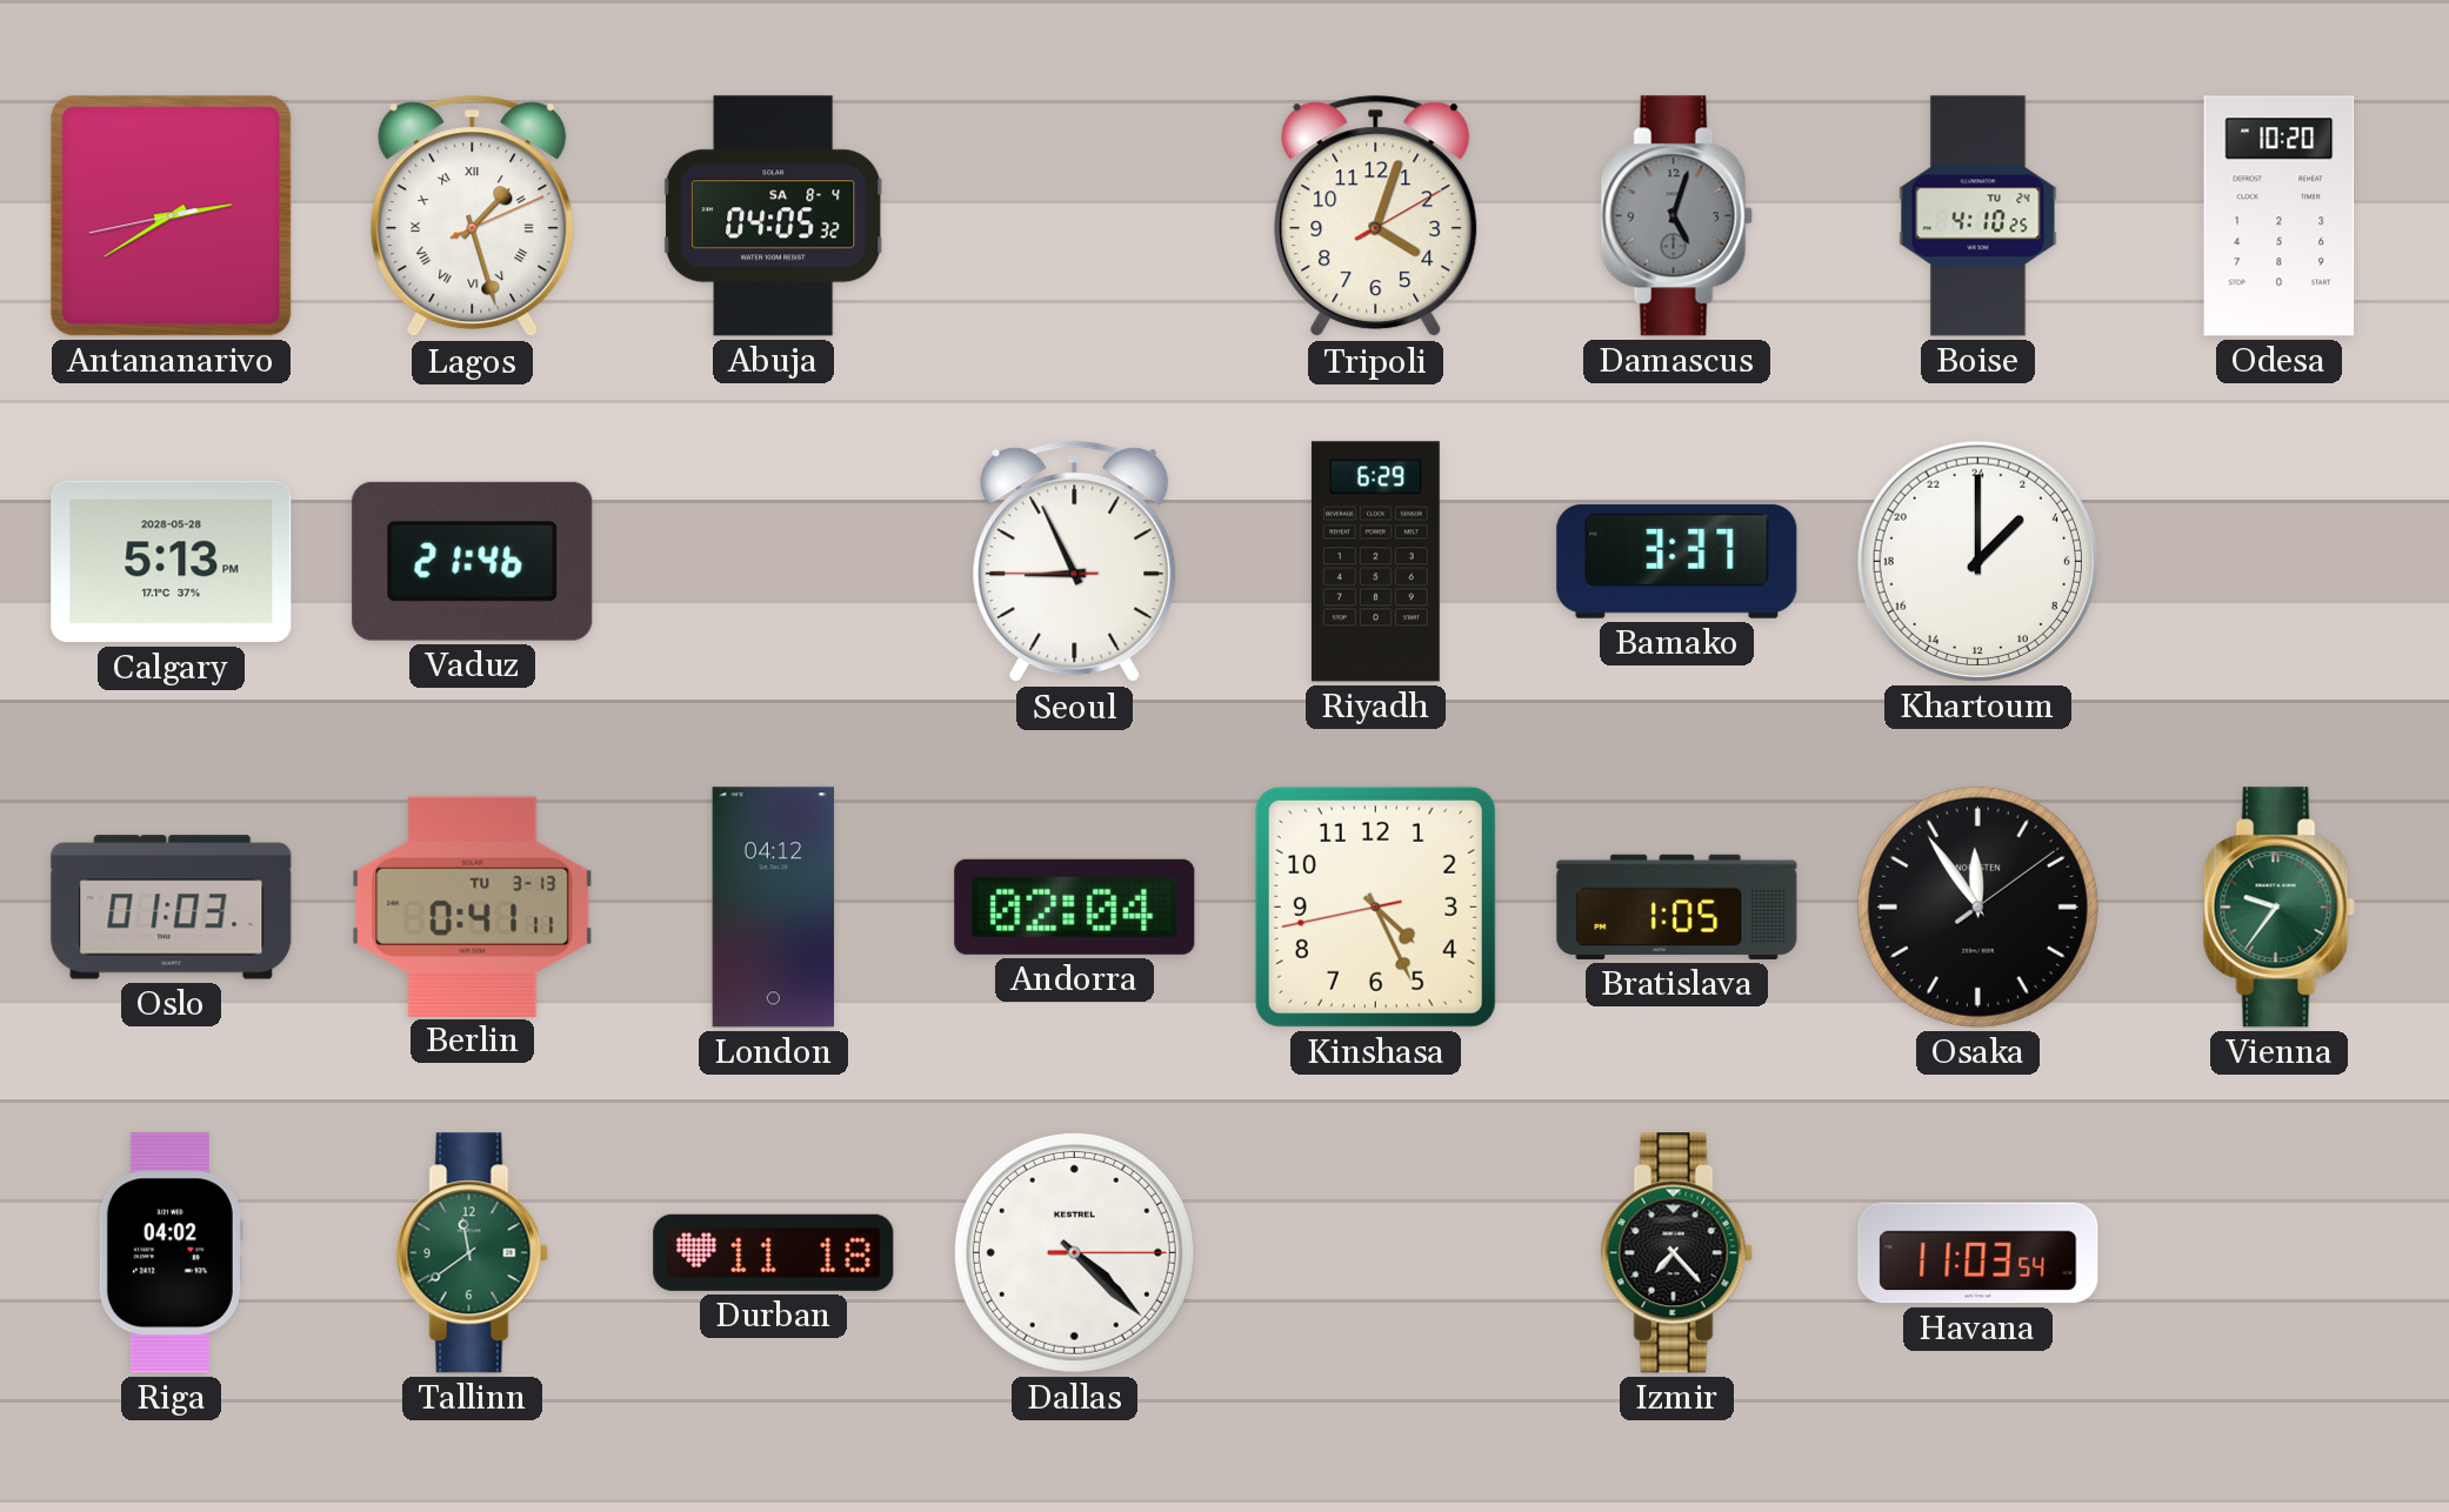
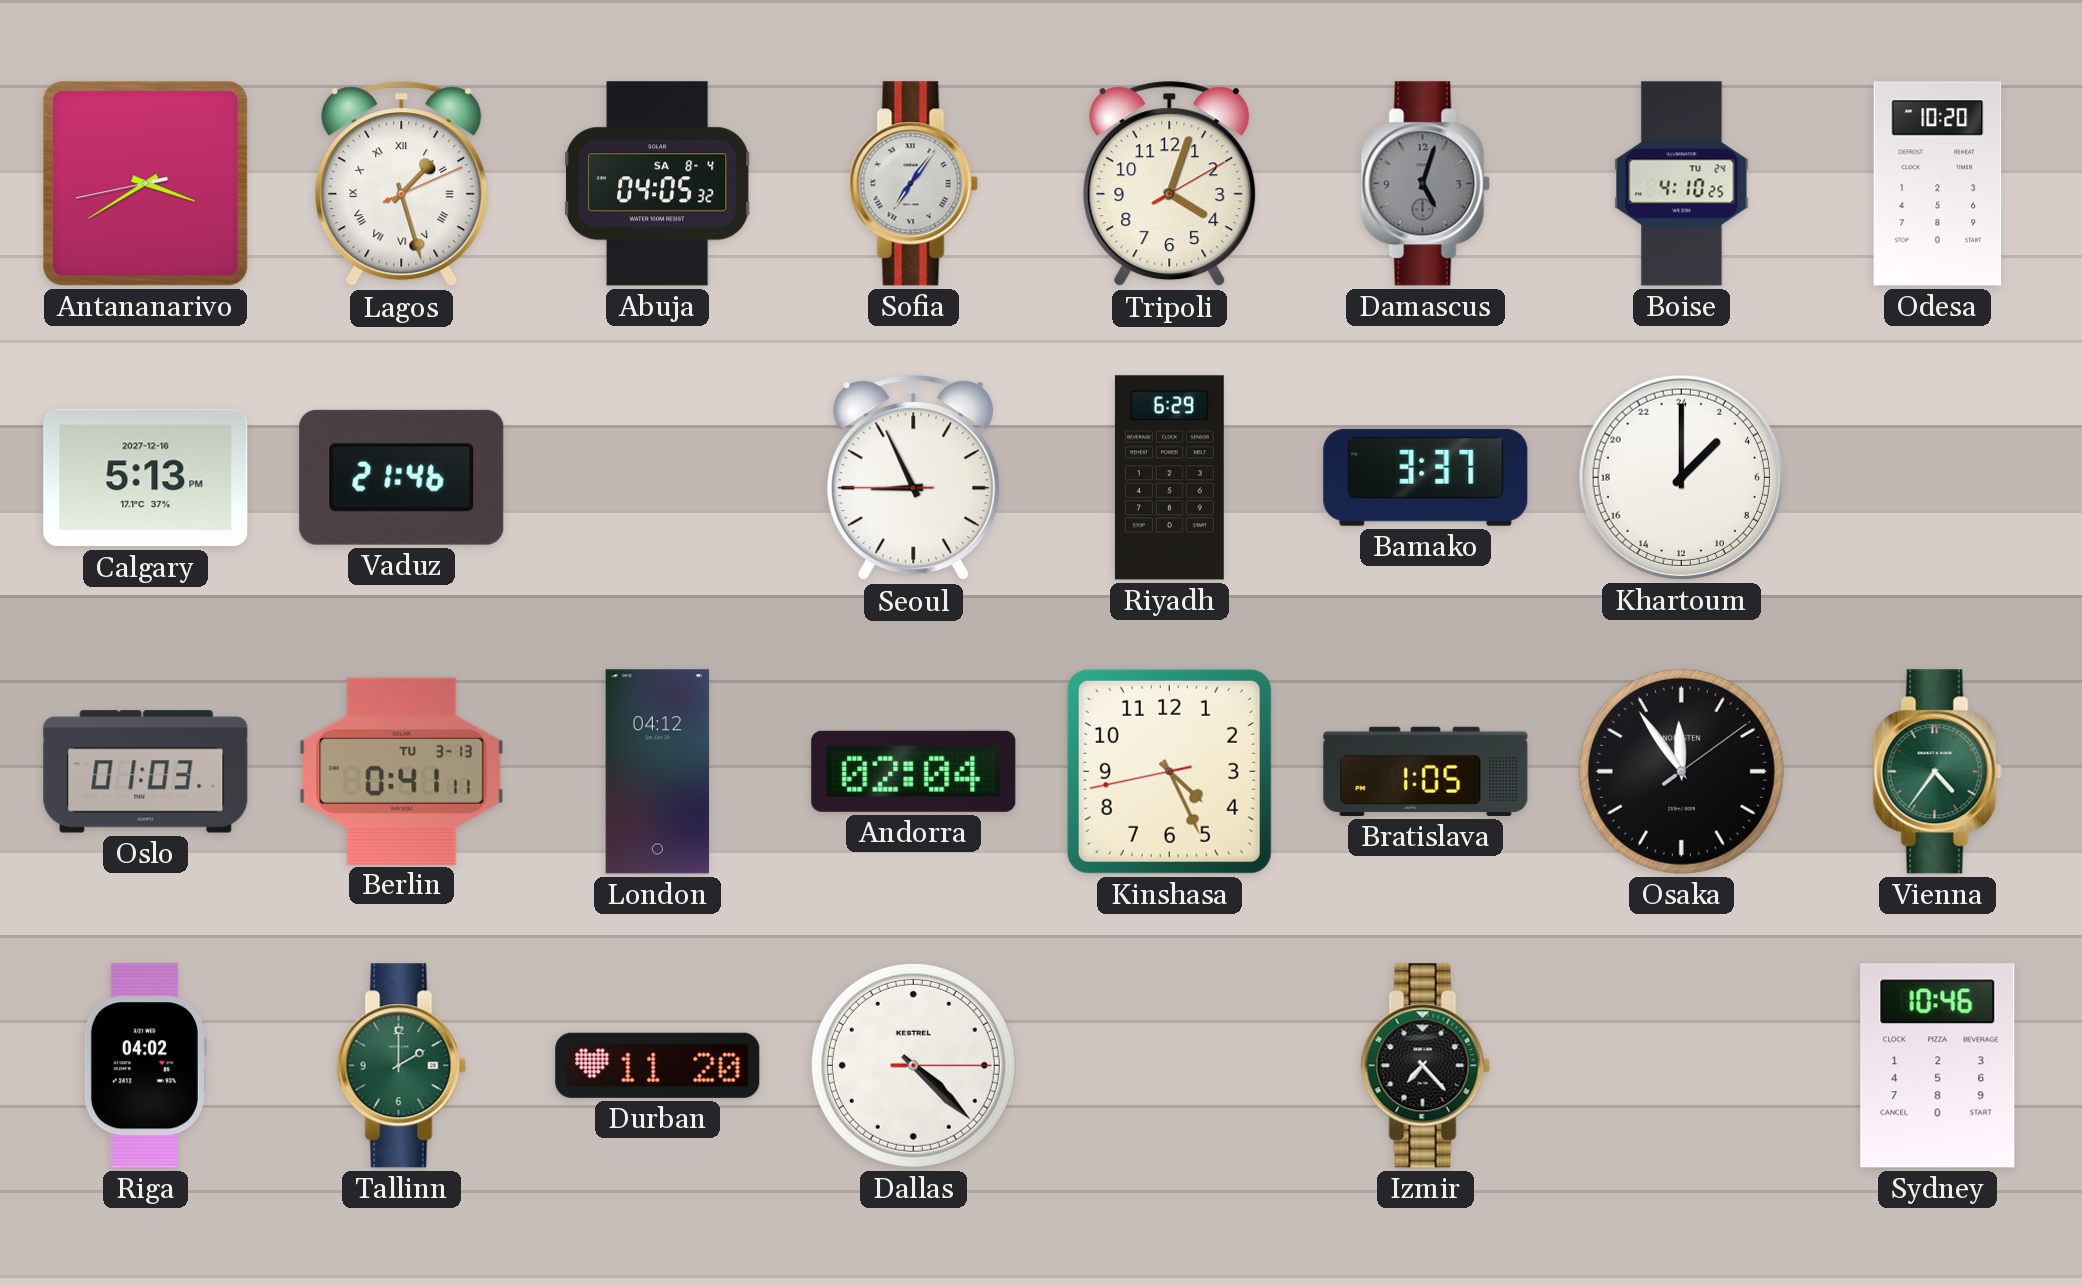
Antananarivo: 2:39 -> 3:39 (146, 184)
Sofia: none -> 7:06 (913, 184)
Calgary date: 2028-05-28 -> 2027-12-16 (146, 478)
Vienna: 9:36 -> 4:36 (1937, 772)
Tallinn: 11:39 -> 2:00 (401, 1066)
Durban: 11:18 -> 11:20 (658, 1065)
Havana: 11:03 -> none (1978, 1253)
Sydney: none -> 10:46 (1938, 1066)
